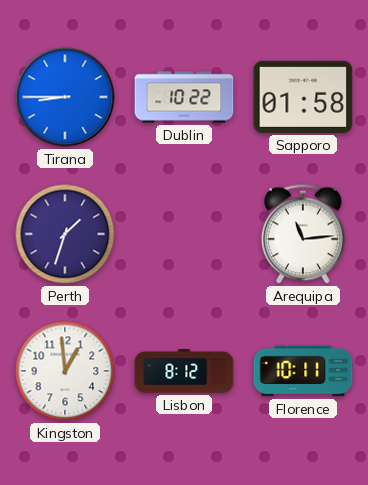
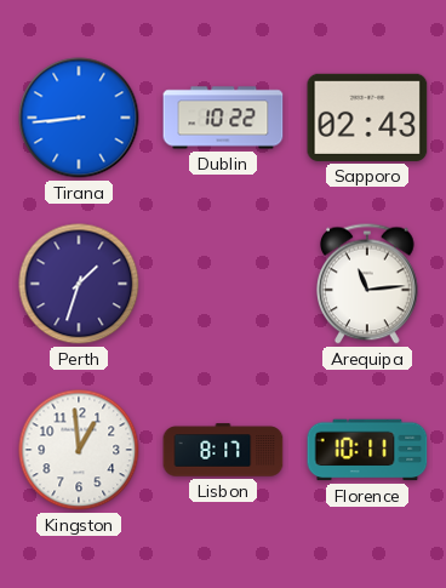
Tirana: 8:45 -> 8:44 (79, 118)
Sapporo: 01:58 -> 02:43 (367, 118)
Lisbon: 8:12 -> 8:17 (223, 450)
